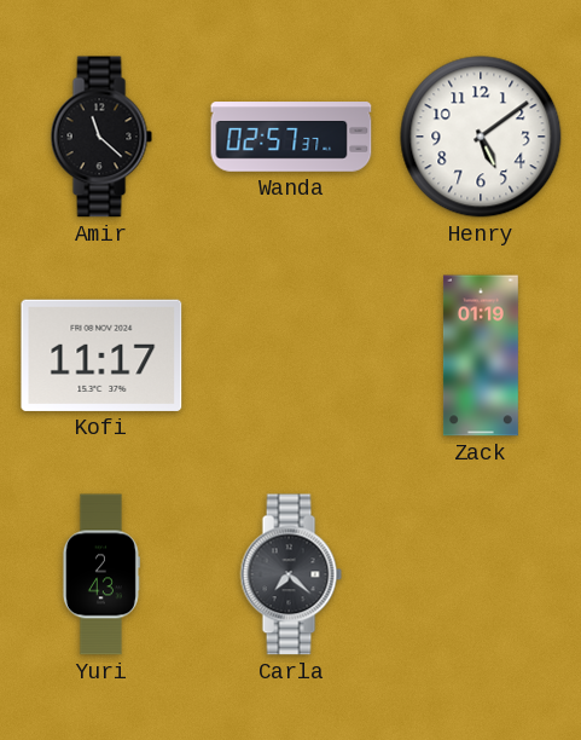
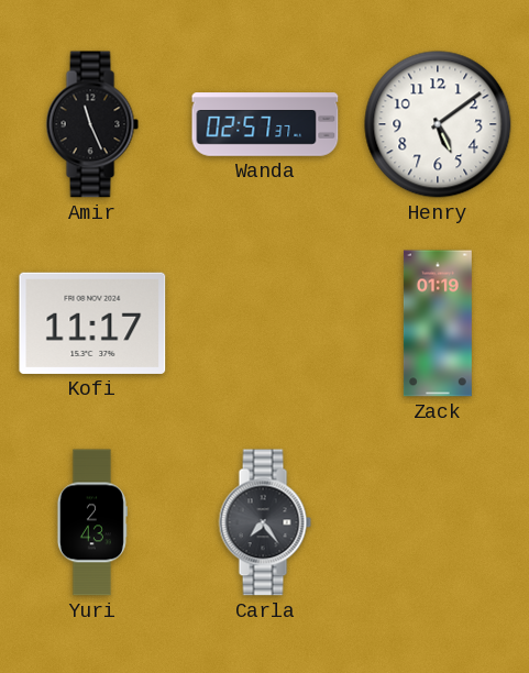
Amir: 11:22 -> 11:26 (92, 124)
Carla: 7:22 -> 7:24 (265, 522)
